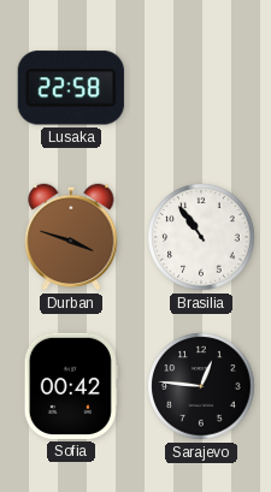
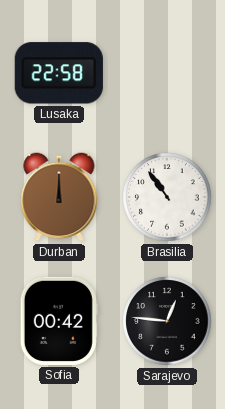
Durban: 3:48 -> 12:00 (59, 197)
